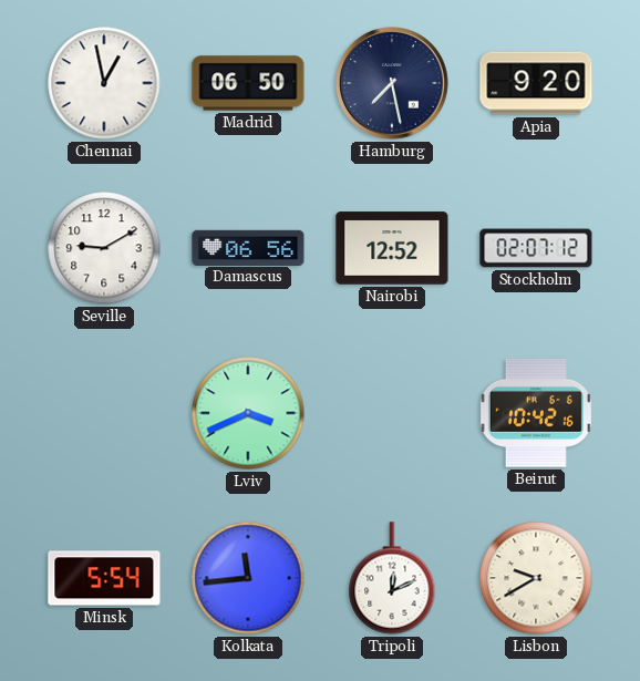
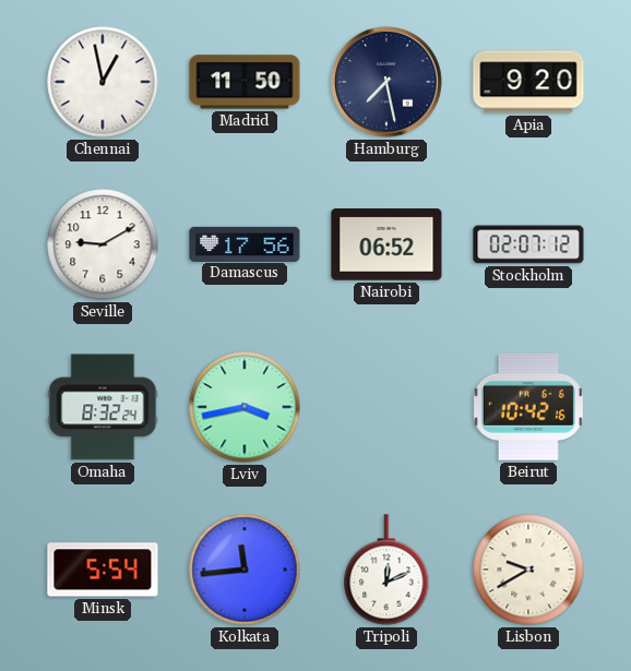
Madrid: 06:50 -> 11:50 (245, 82)
Damascus: 06:56 -> 17:56 (245, 243)
Nairobi: 12:52 -> 06:52 (386, 244)
Omaha: none -> 8:32 (103, 407)
Lviv: 3:41 -> 3:43 (245, 407)
